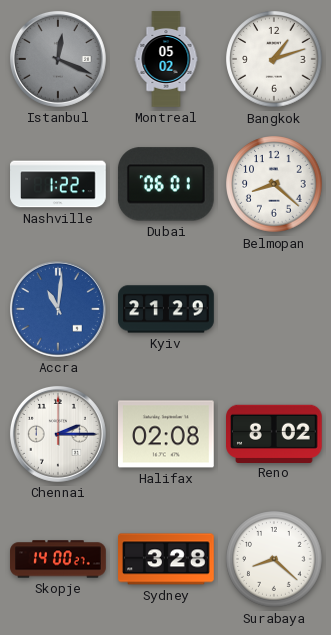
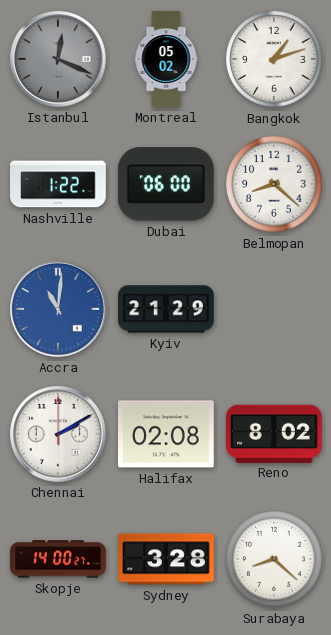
Dubai: 06:01 -> 06:00 (166, 184)
Chennai: 2:15 -> 2:10 (58, 434)
